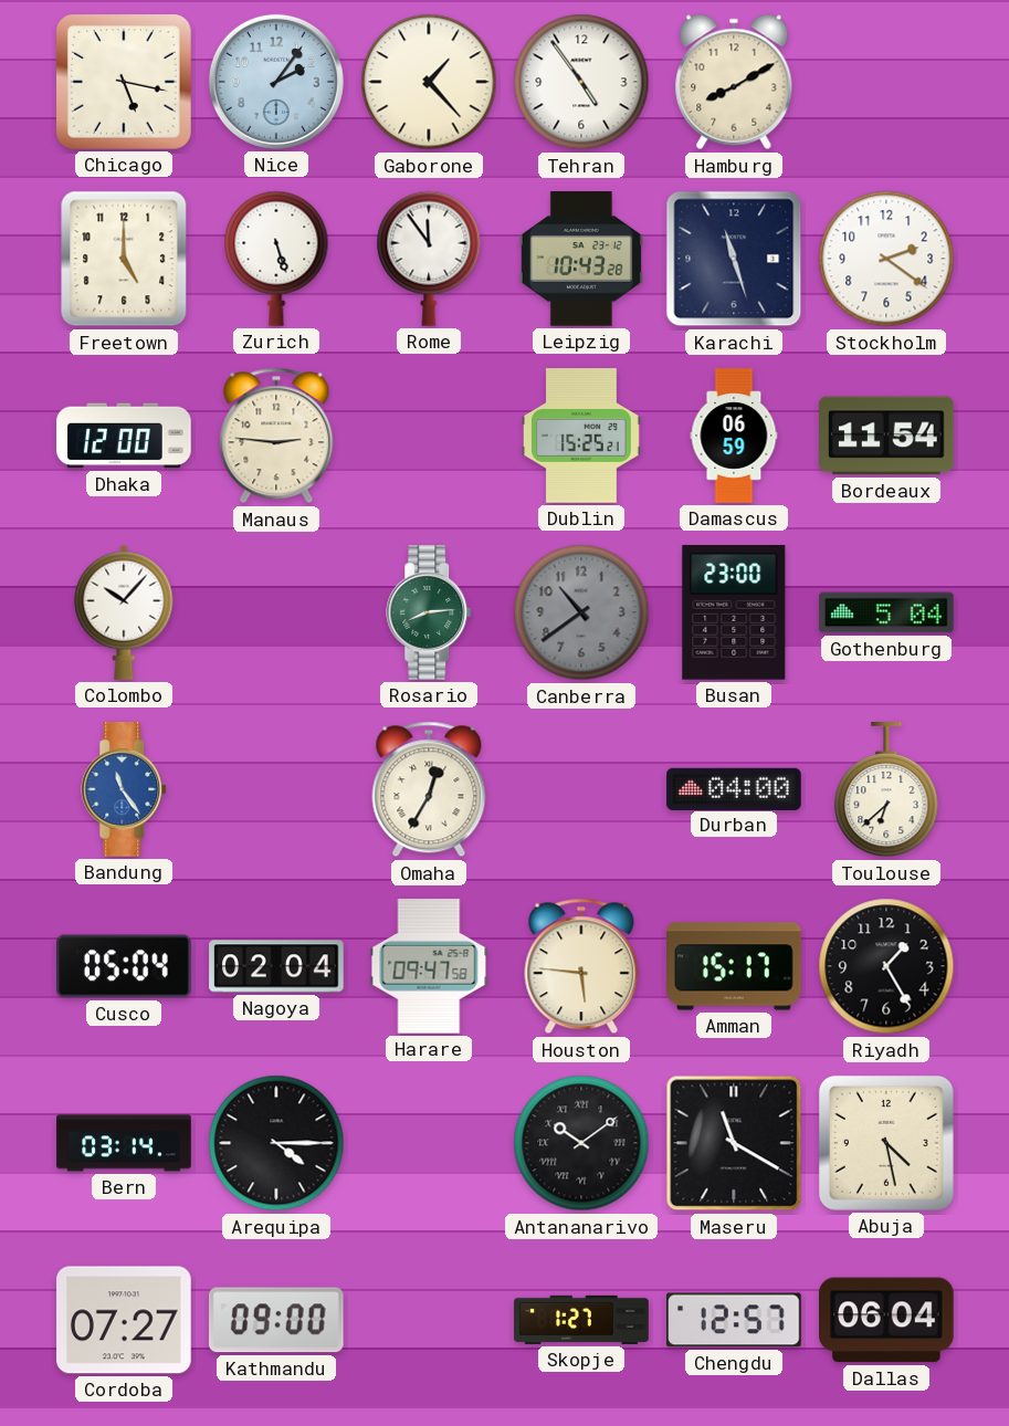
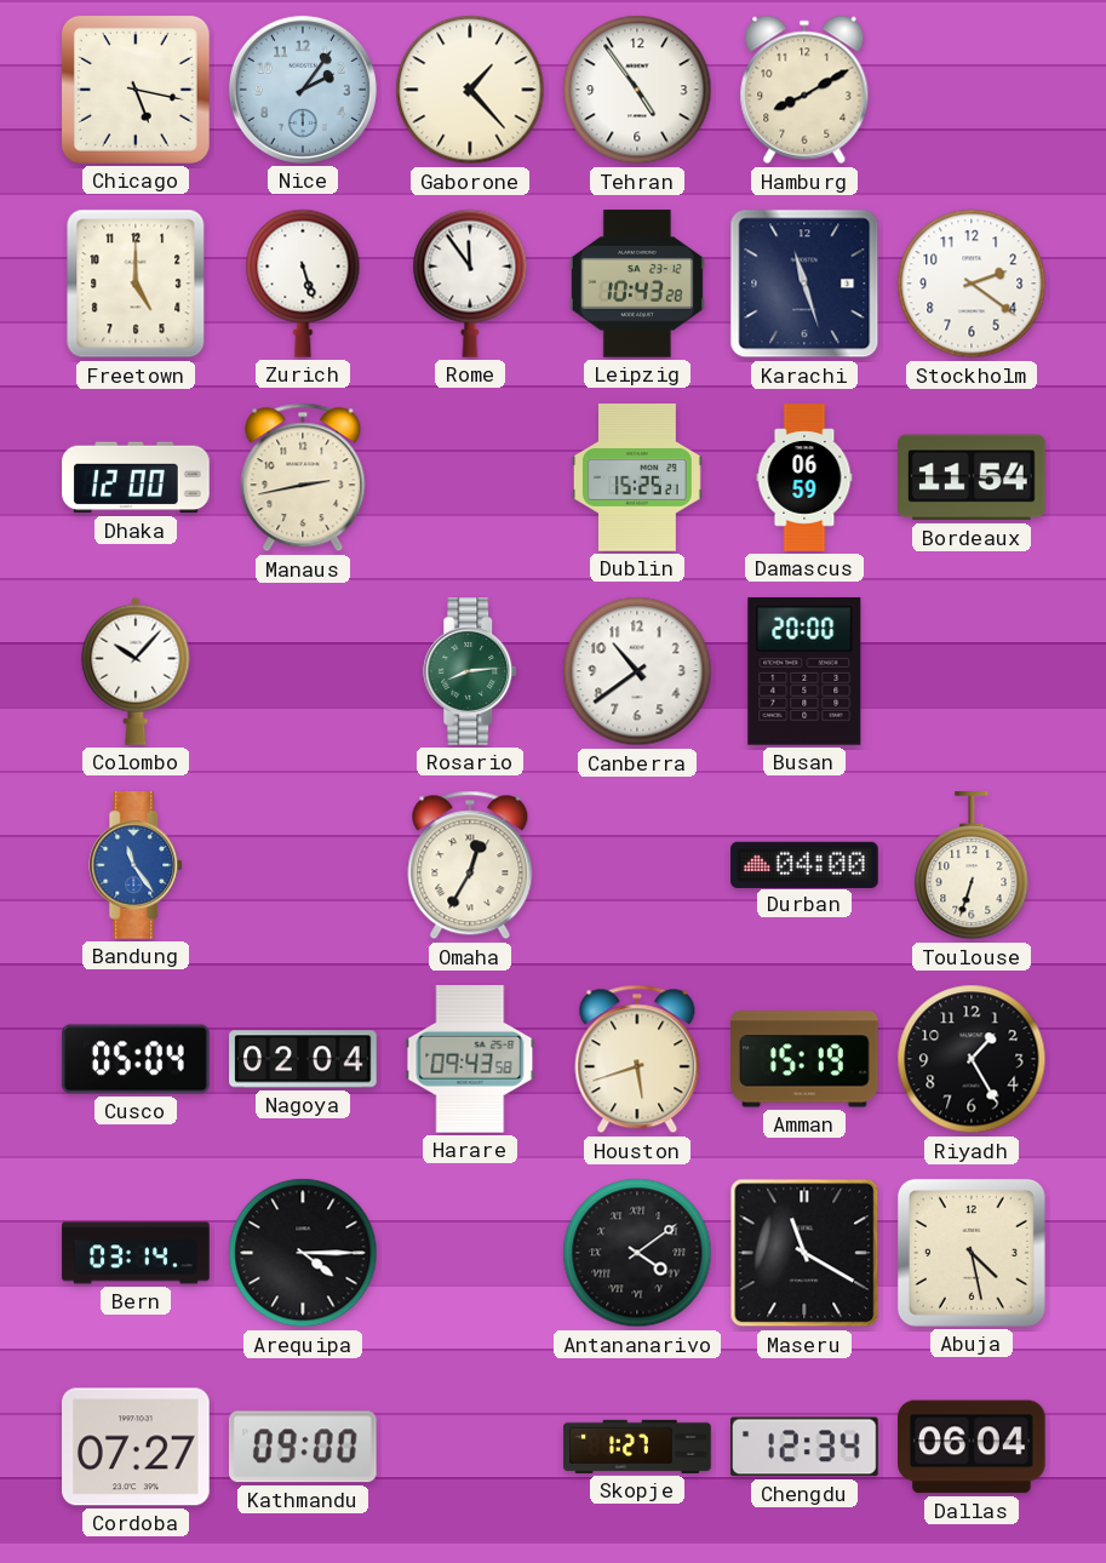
Manaus: 2:46 -> 2:43 (303, 477)
Canberra dial: grey -> white (637, 671)
Busan: 23:00 -> 20:00 (804, 672)
Gothenburg: 5:04 -> none (886, 612)
Toulouse: 6:38 -> 6:33 (972, 866)
Harare: 09:47 -> 09:43 (470, 1059)
Houston: 5:46 -> 5:42 (637, 1059)
Amman: 15:17 -> 15:19 (804, 1059)
Antananarivo: 10:09 -> 4:09 (637, 1253)
Chengdu: 12:57 -> 12:34 (806, 1447)
